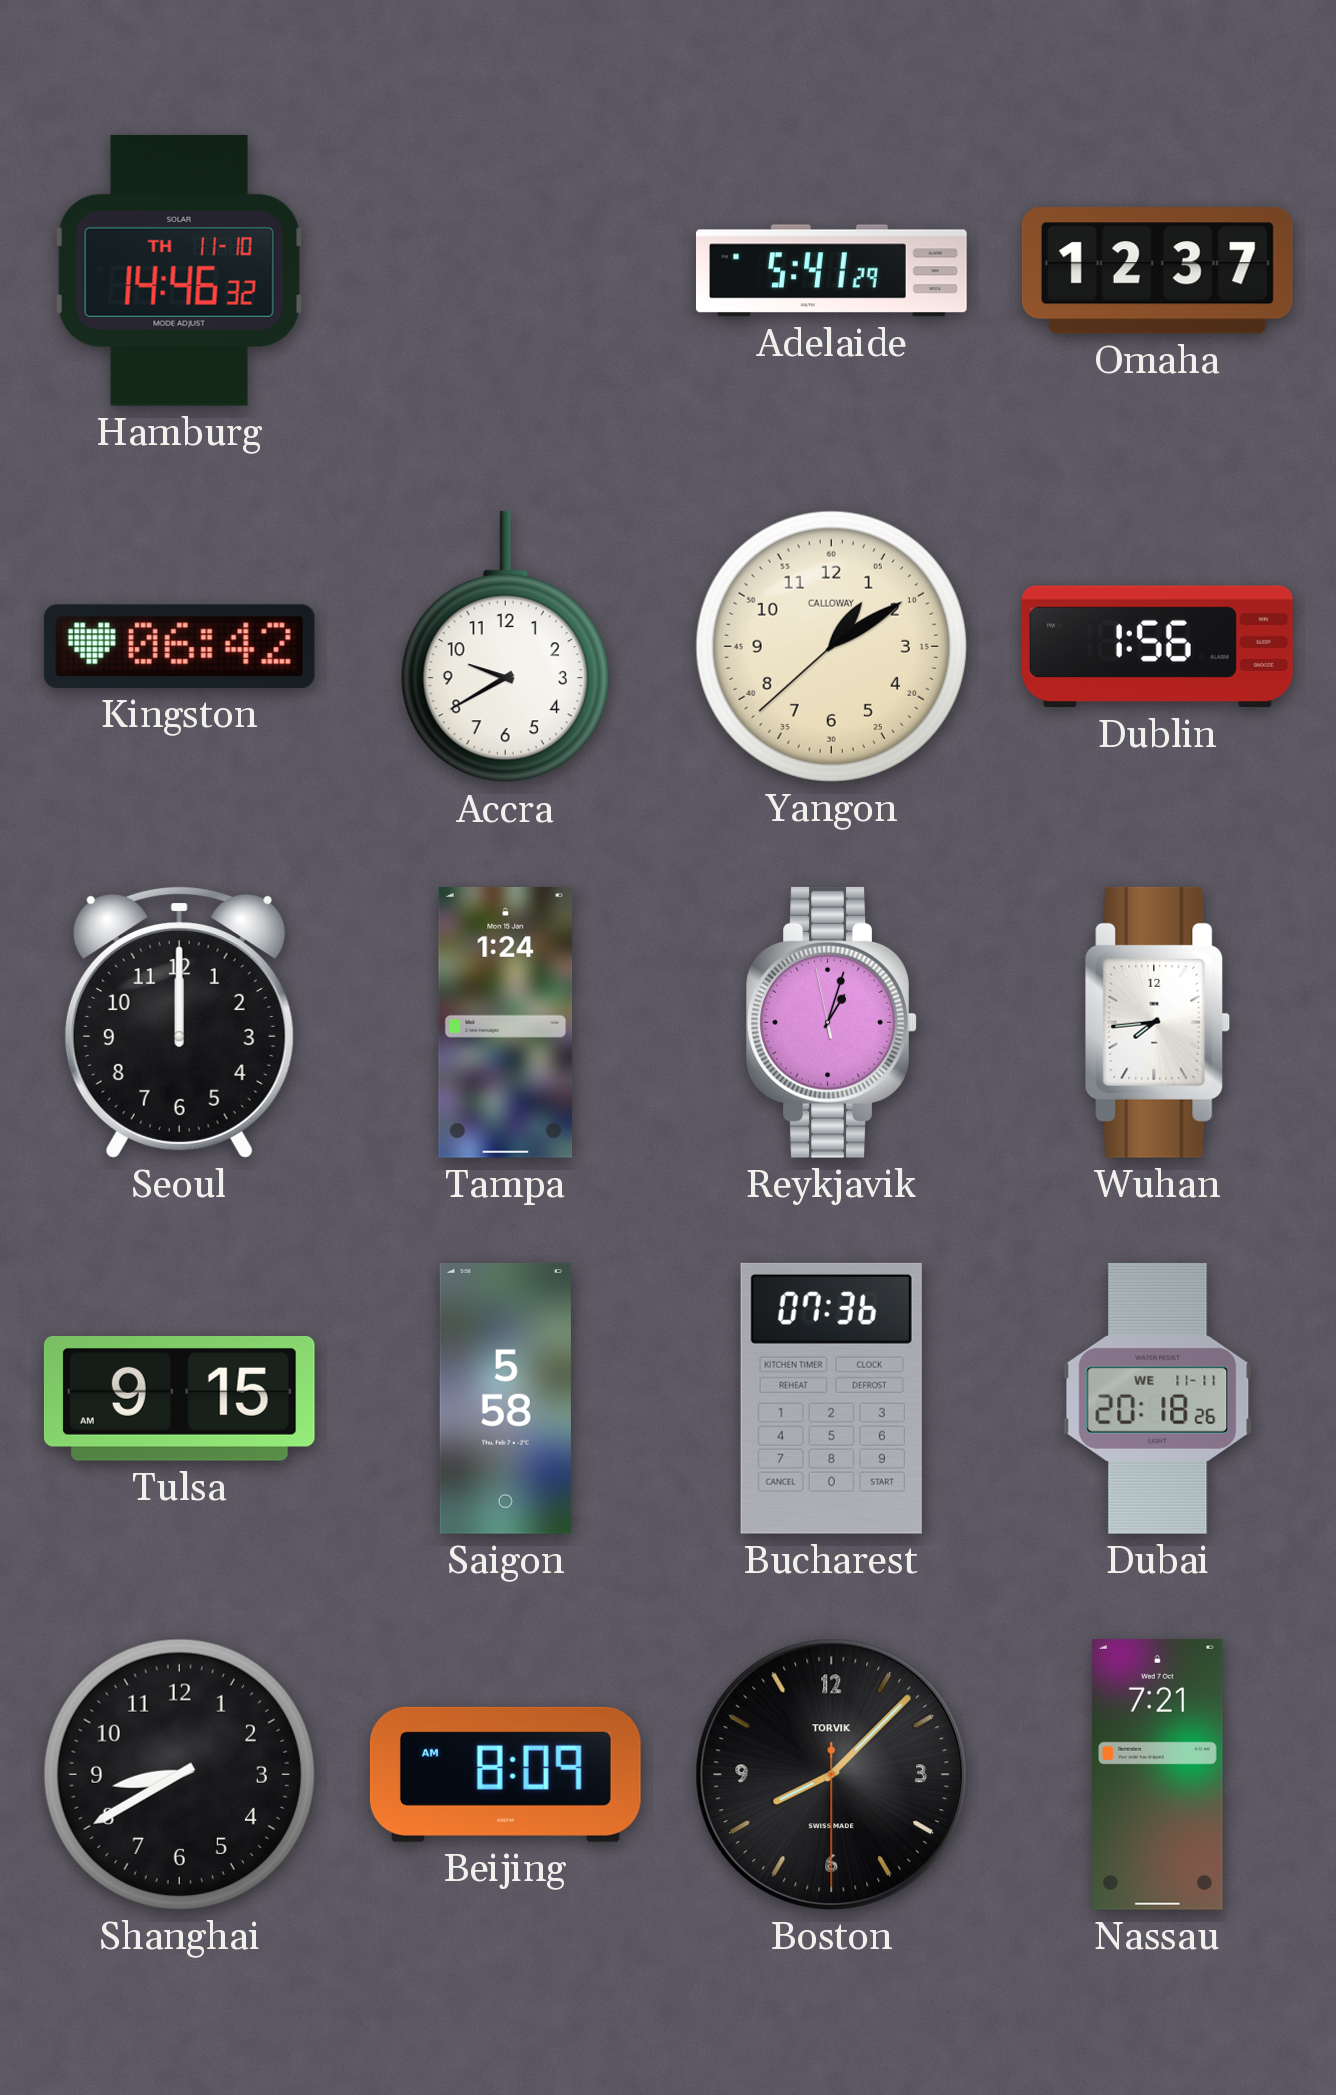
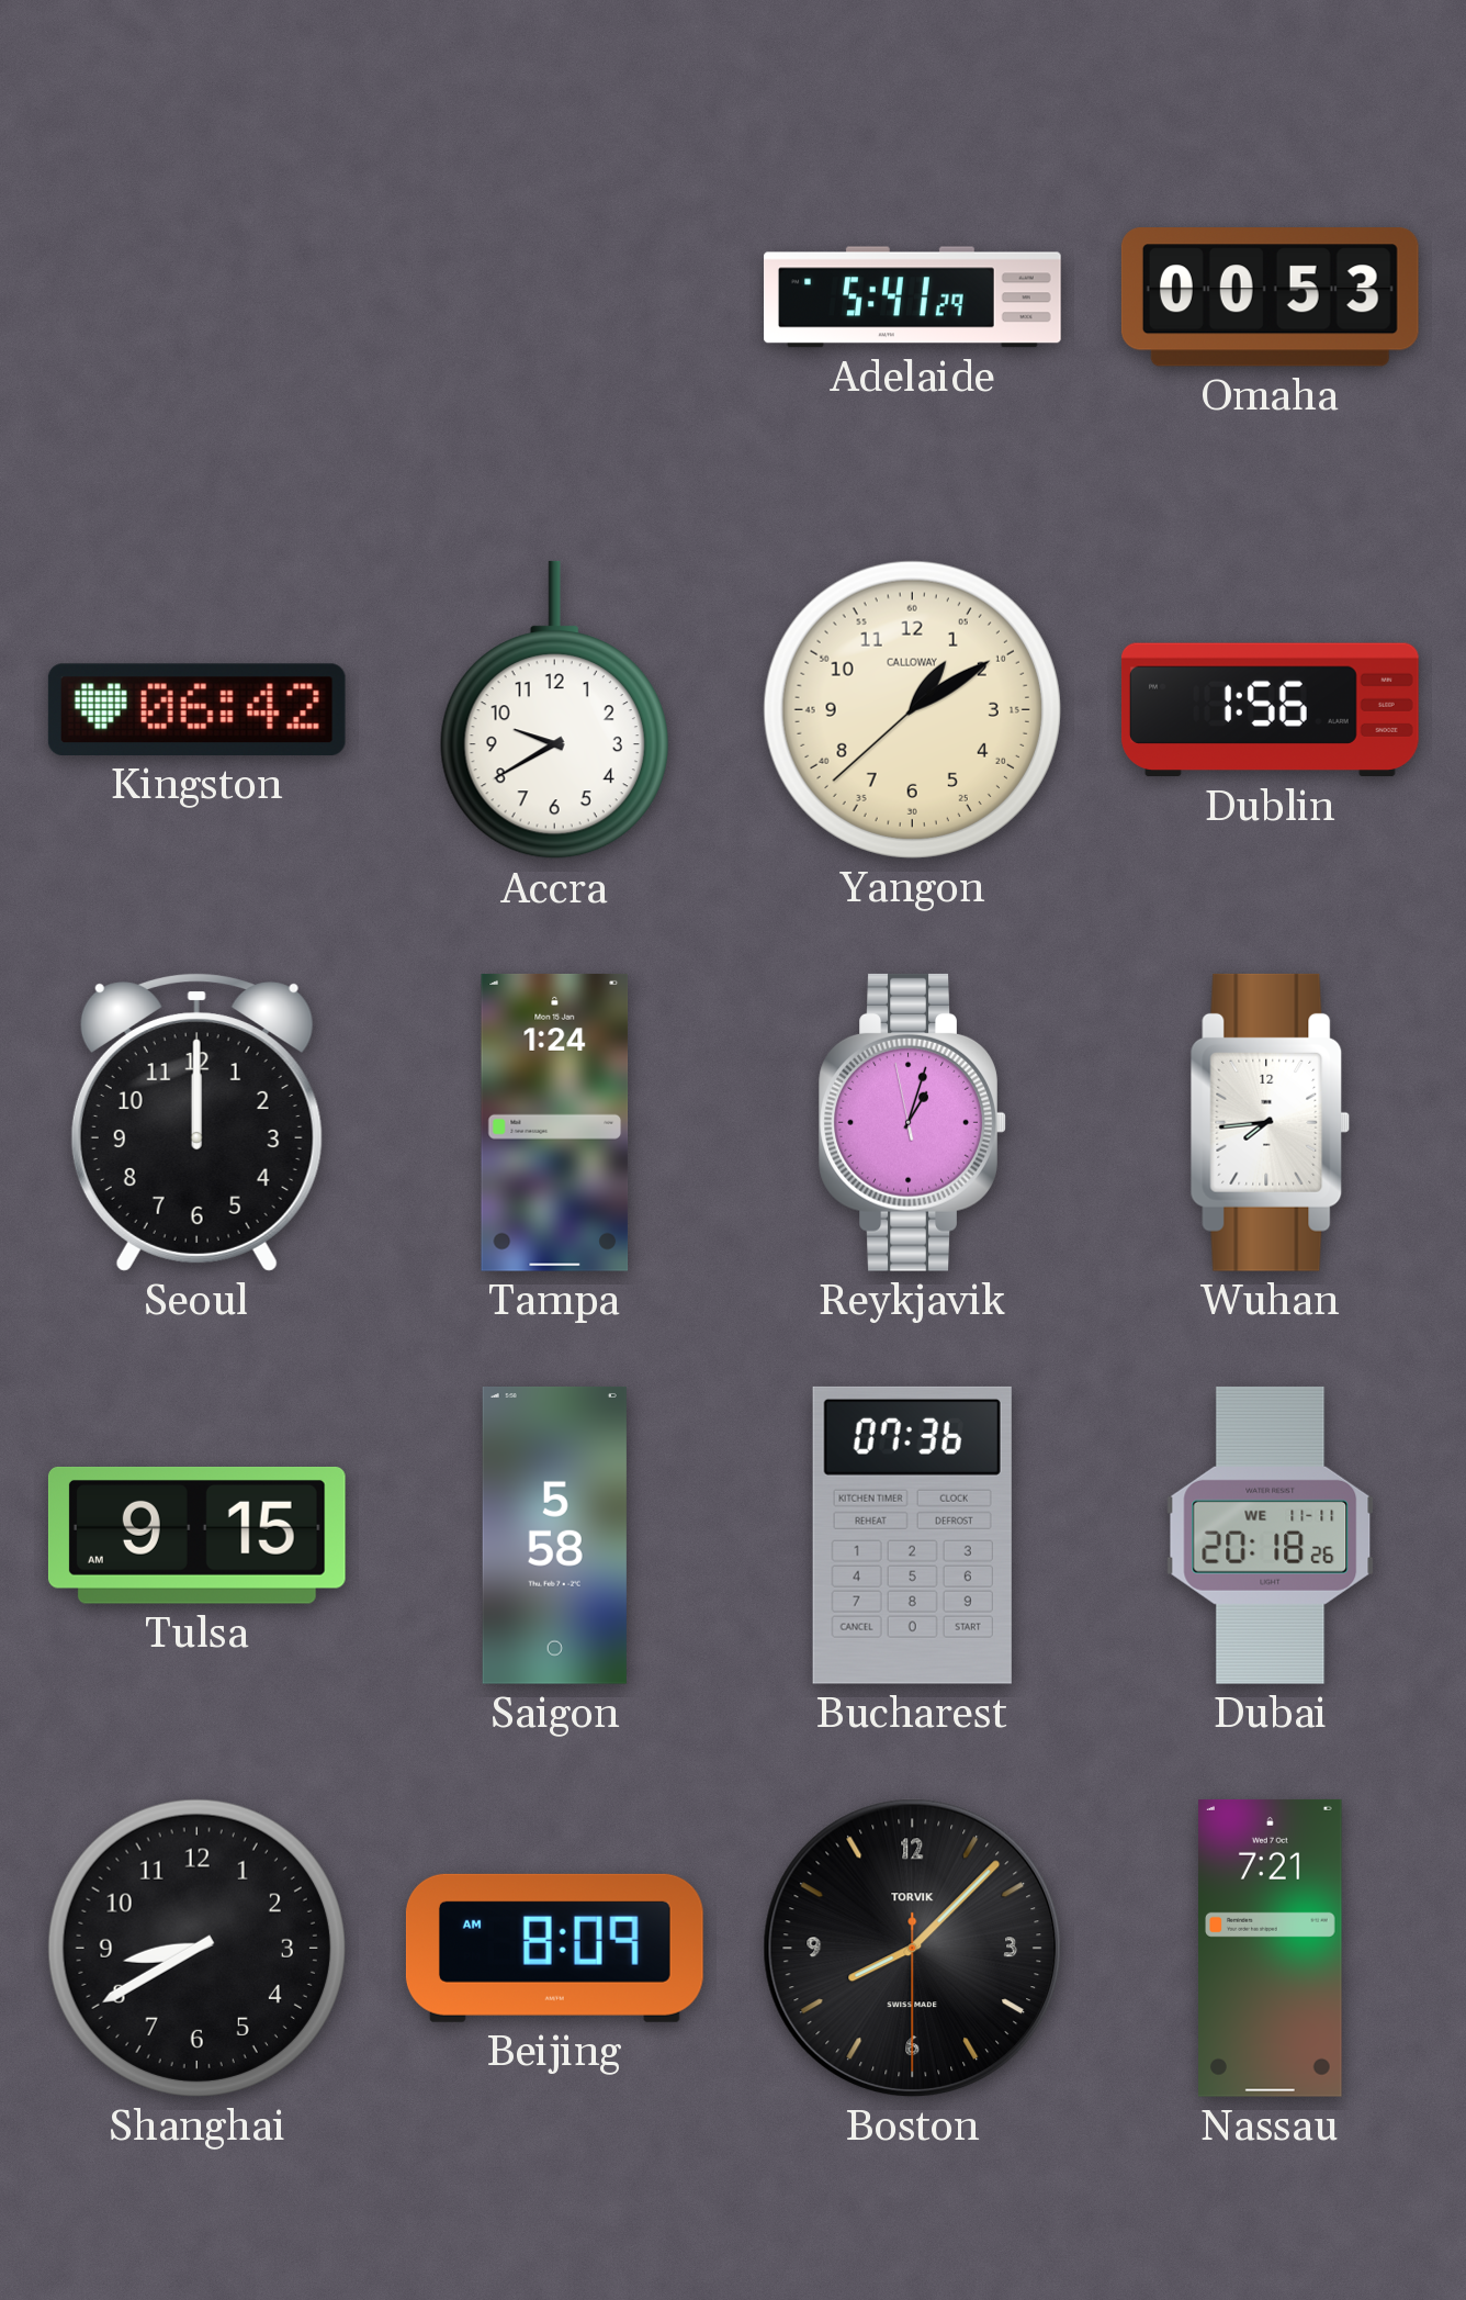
Hamburg: 14:46 -> none (180, 270)
Omaha: 12:37 -> 00:53 (1270, 298)
